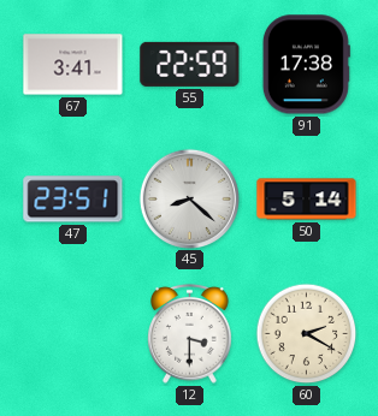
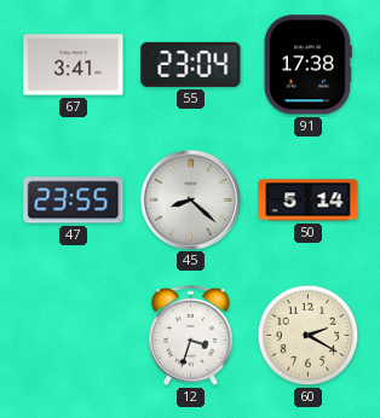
55: 22:59 -> 23:04 (191, 64)
47: 23:51 -> 23:55 (74, 201)
12: 3:30 -> 3:33 (191, 335)
